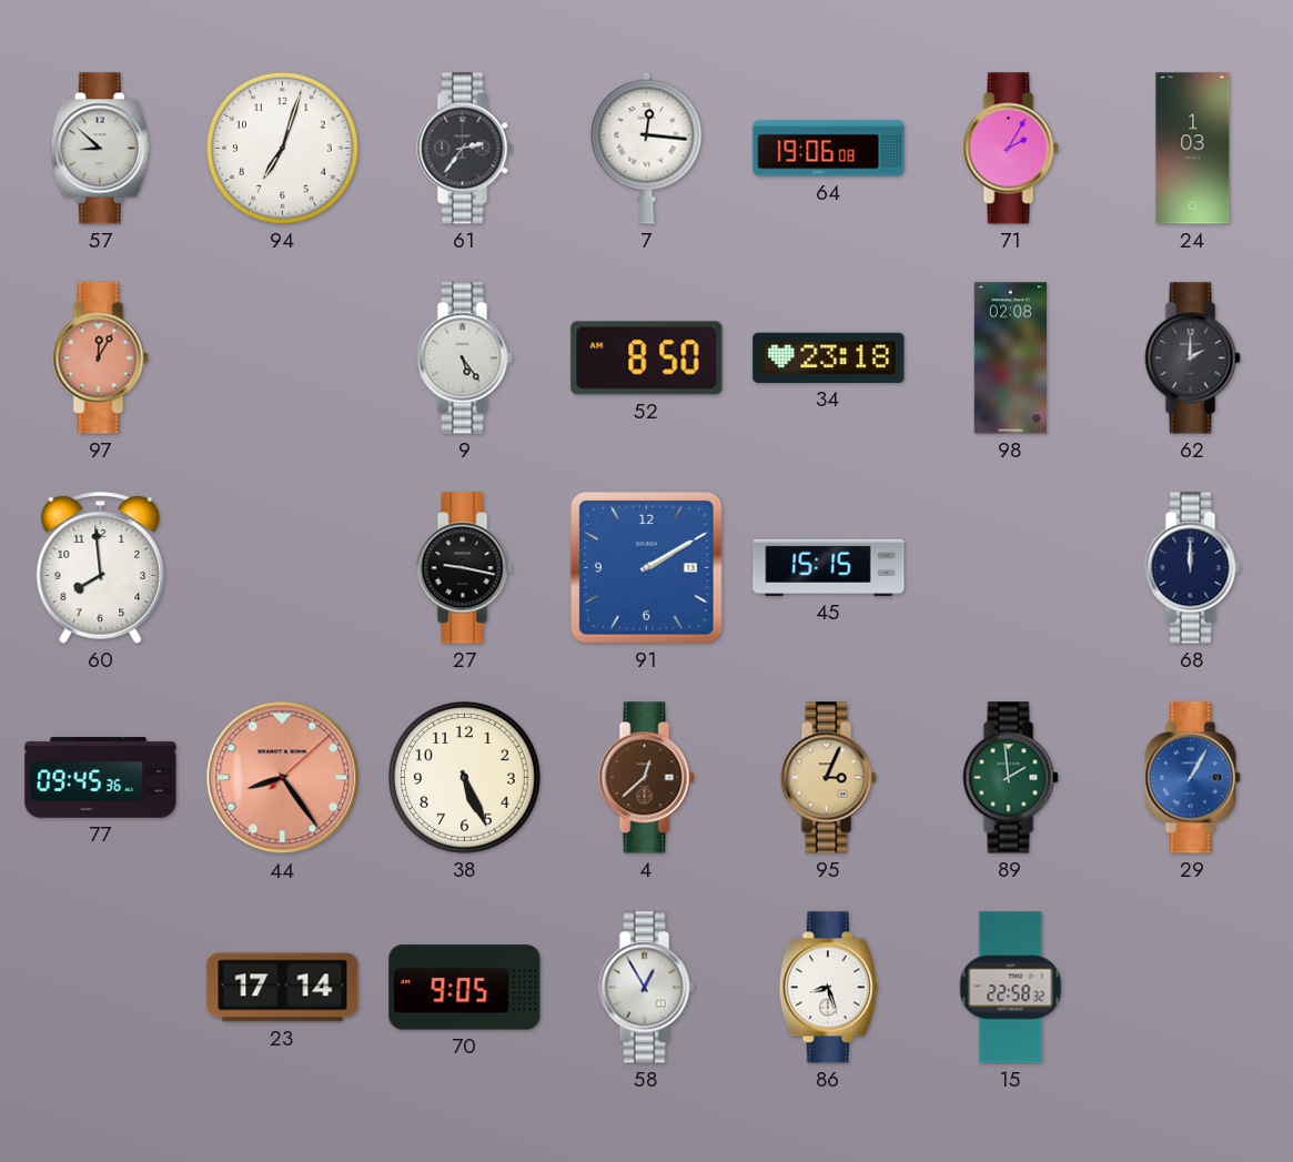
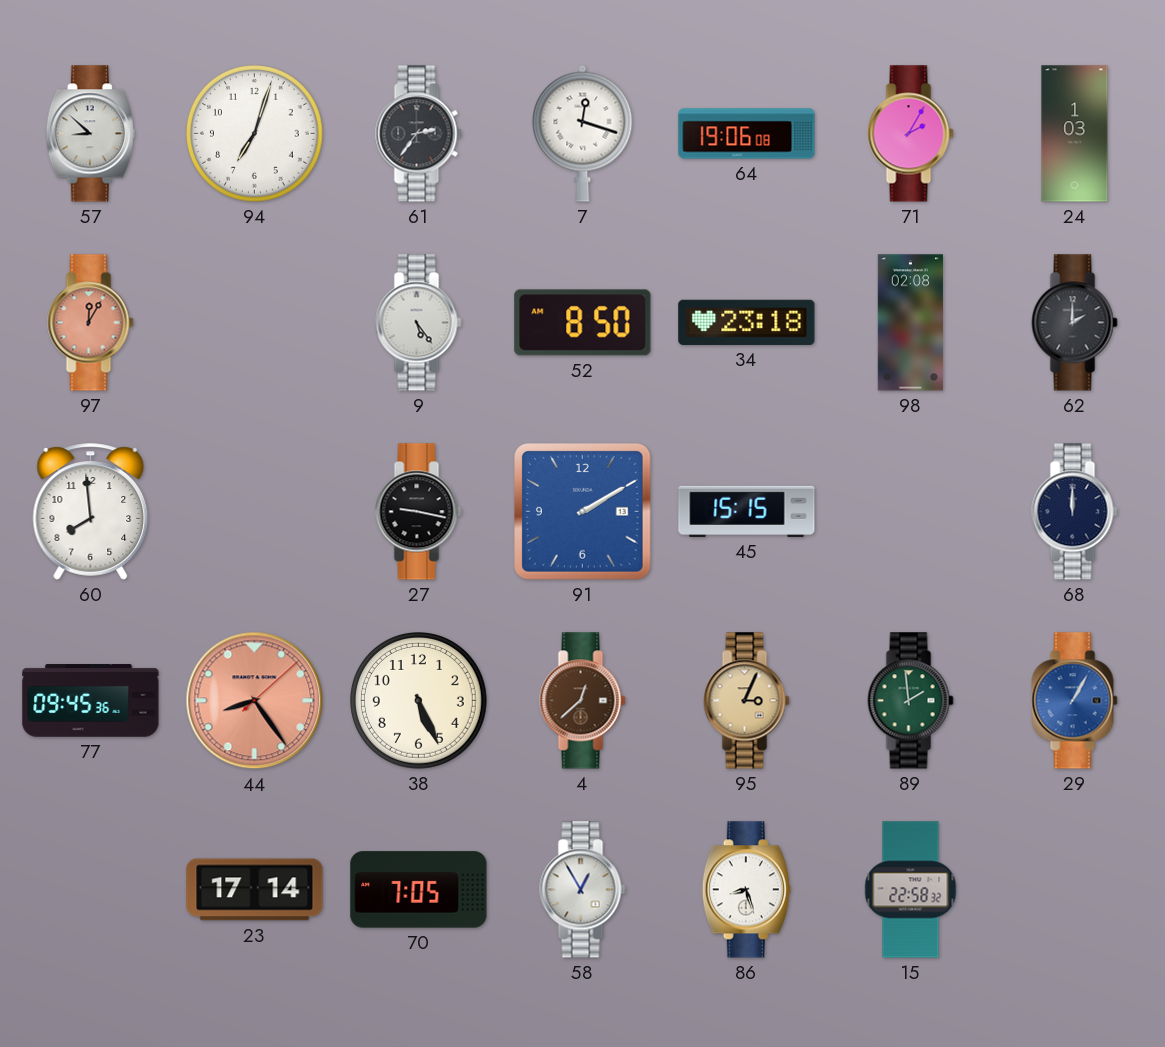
7: 12:16 -> 12:18 (583, 133)
70: 9:05 -> 7:05 (419, 890)
